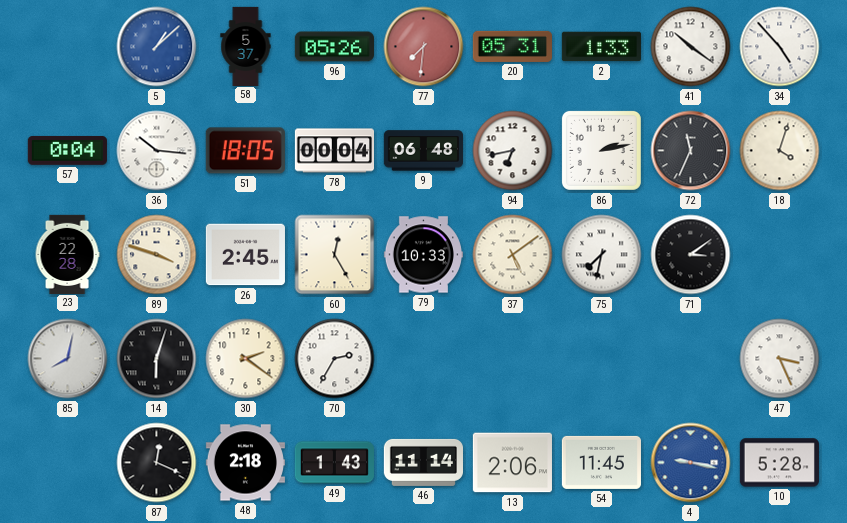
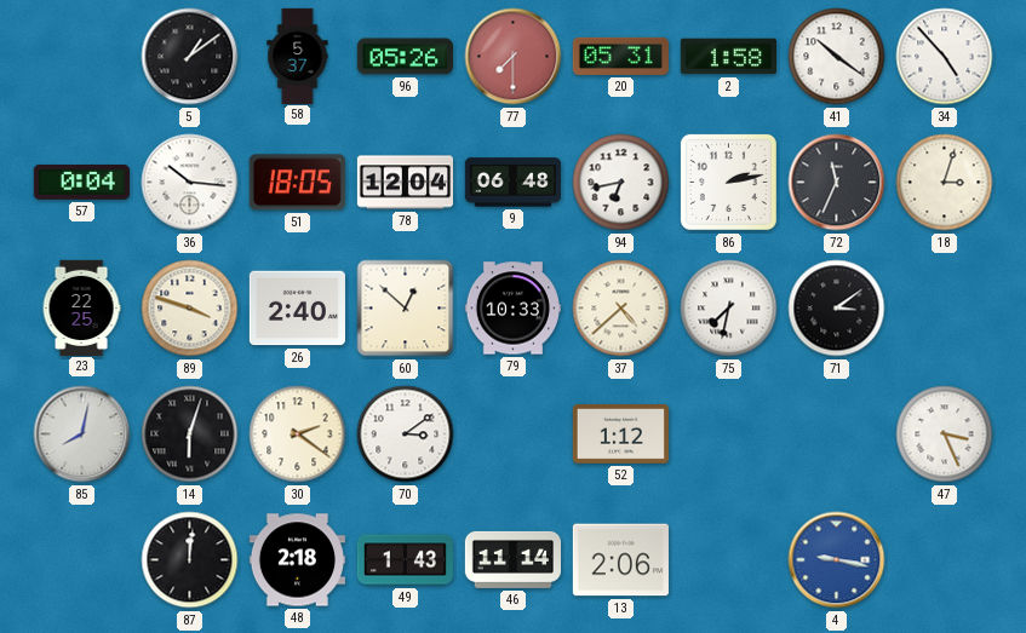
5: 1:08 -> 1:09 (190, 57)
5 dial: blue -> black (190, 57)
77: 7:31 -> 7:30 (514, 57)
2: 1:33 -> 1:58 (728, 57)
78: 00:04 -> 12:04 (405, 183)
18: 4:03 -> 3:03 (945, 183)
23: 22:28 -> 22:25 (81, 307)
26: 2:45 -> 2:40 (297, 309)
60: 12:25 -> 12:52 (406, 309)
37: 5:09 -> 4:38 (621, 309)
70: 2:35 -> 3:09 (406, 435)
52: none -> 1:12 (620, 435)
87: 12:19 -> 12:01 (190, 560)
54: 11:45 -> none (601, 462)
10: 5:28 -> none (779, 463)
